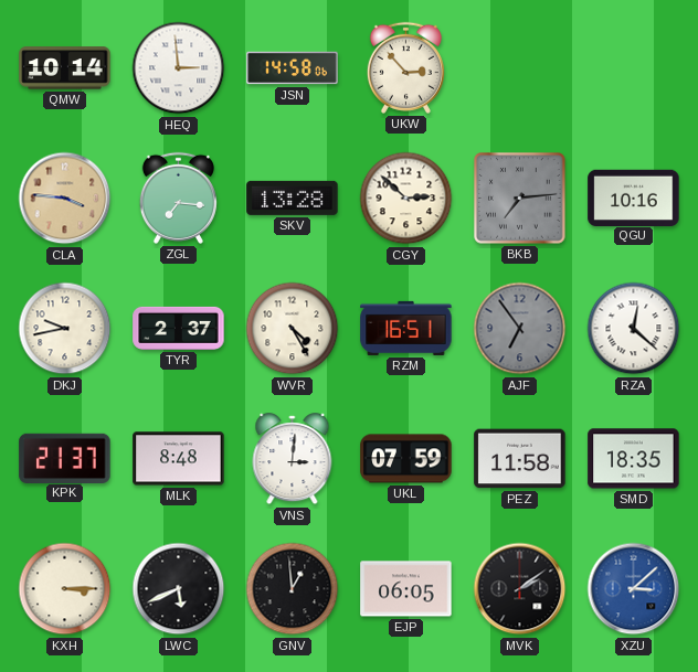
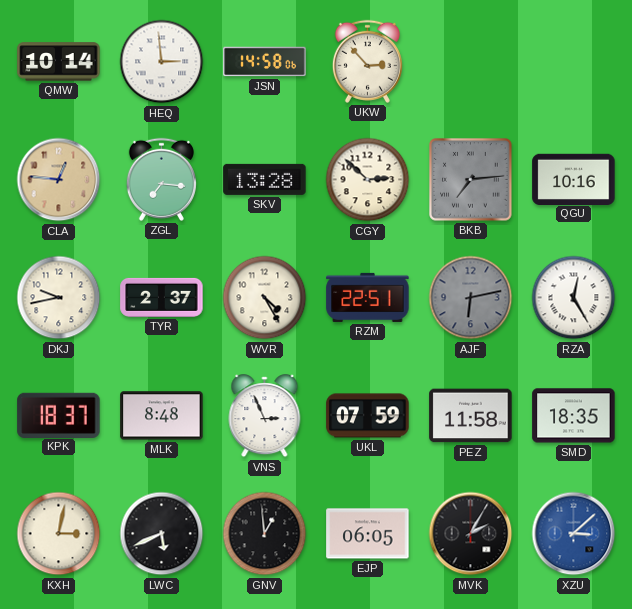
CLA: 3:46 -> 12:46 (59, 180)
RZM: 16:51 -> 22:51 (368, 297)
AJF: 6:54 -> 6:13 (471, 298)
RZA: 12:22 -> 12:25 (574, 298)
KPK: 21:37 -> 18:37 (59, 415)
VNS: 3:01 -> 2:56 (265, 416)
KXH: 3:15 -> 3:02 (59, 534)
MVK: 2:09 -> 2:05 (471, 534)
